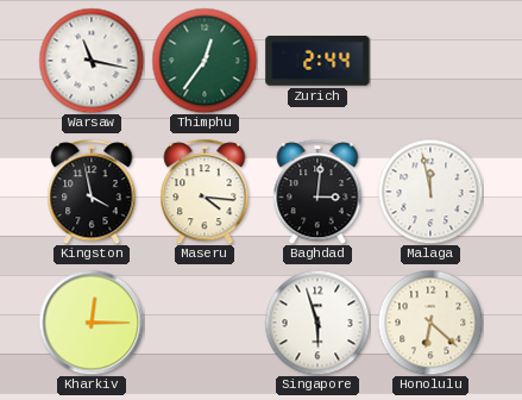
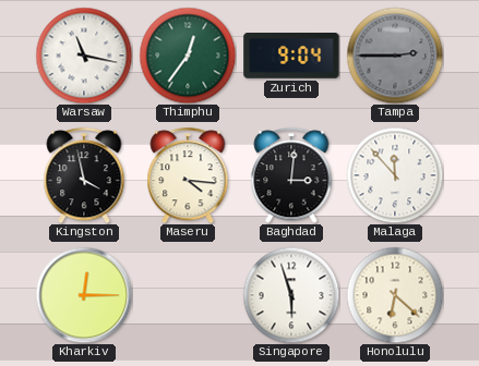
Zurich: 2:44 -> 9:04 (291, 56)
Tampa: none -> 2:45 (395, 56)
Malaga: 11:58 -> 11:53 (395, 175)
